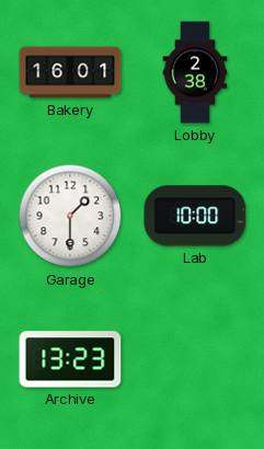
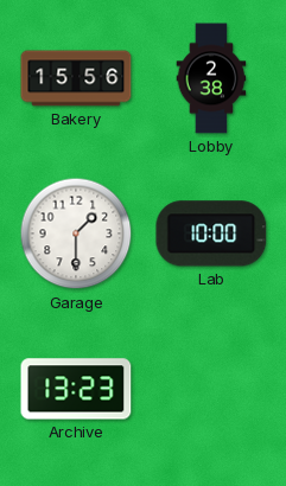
Bakery: 16:01 -> 15:56 (76, 78)
